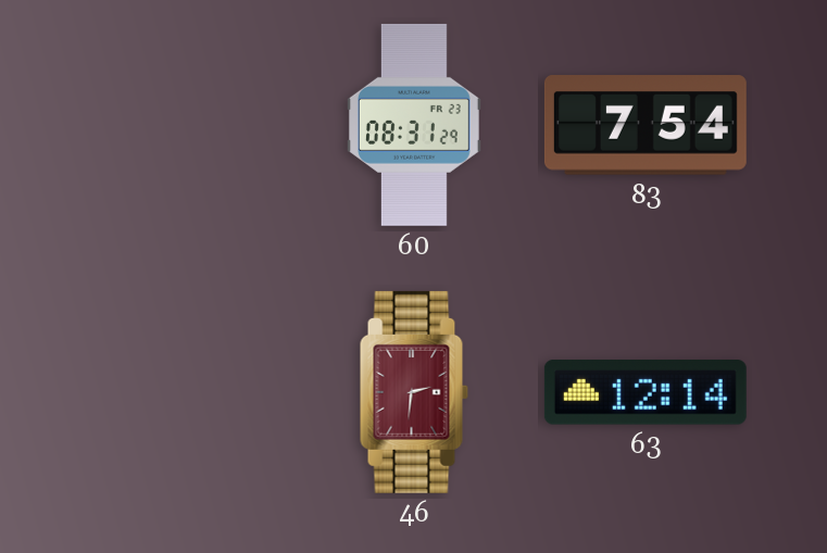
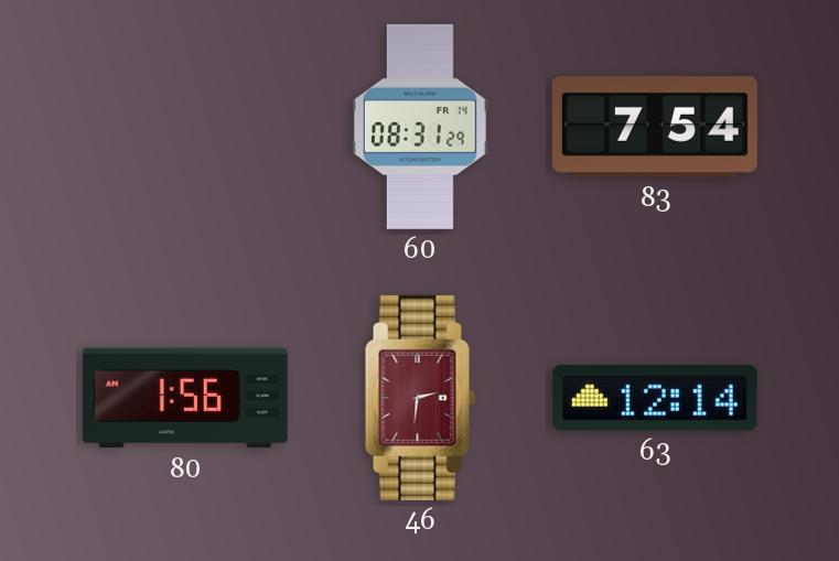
60 date: FR 23 -> FR 14 (420, 127)
80: none -> 1:56 (185, 398)
